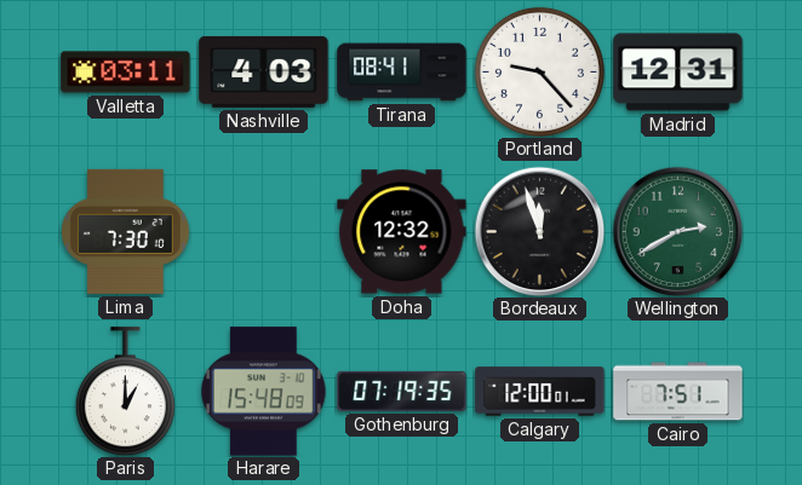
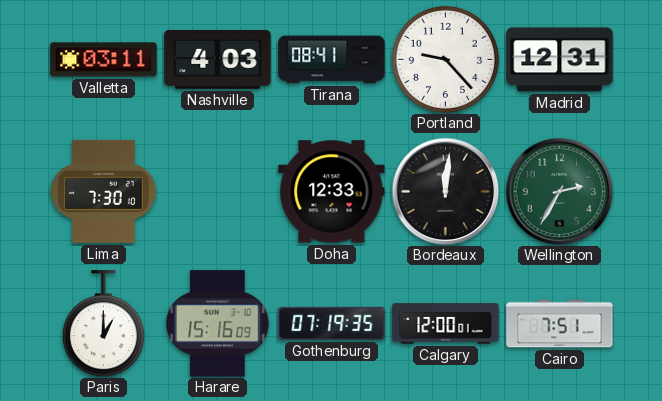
Doha: 12:32 -> 12:33 (332, 192)
Bordeaux: 11:57 -> 12:01 (445, 191)
Wellington: 2:40 -> 2:35 (559, 191)
Harare: 15:48 -> 15:16 (218, 324)
